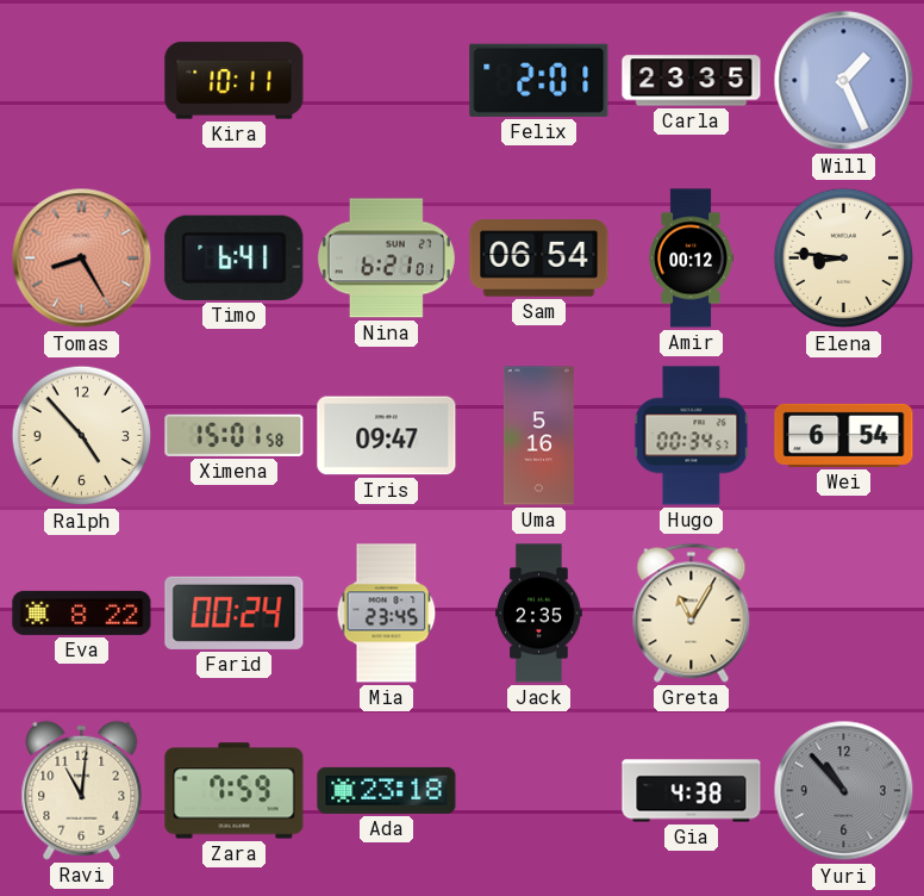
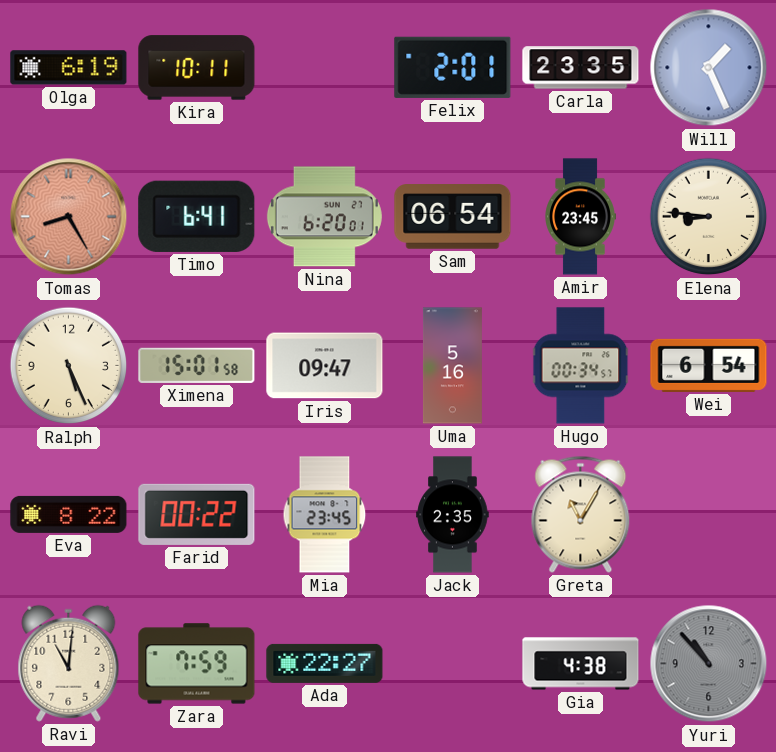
Olga: none -> 6:19 (69, 68)
Nina: 6:21 -> 6:20 (324, 217)
Amir: 00:12 -> 23:45 (580, 217)
Ralph: 4:53 -> 5:26 (69, 366)
Farid: 00:24 -> 00:22 (197, 514)
Ada: 23:18 -> 22:27 (325, 663)
